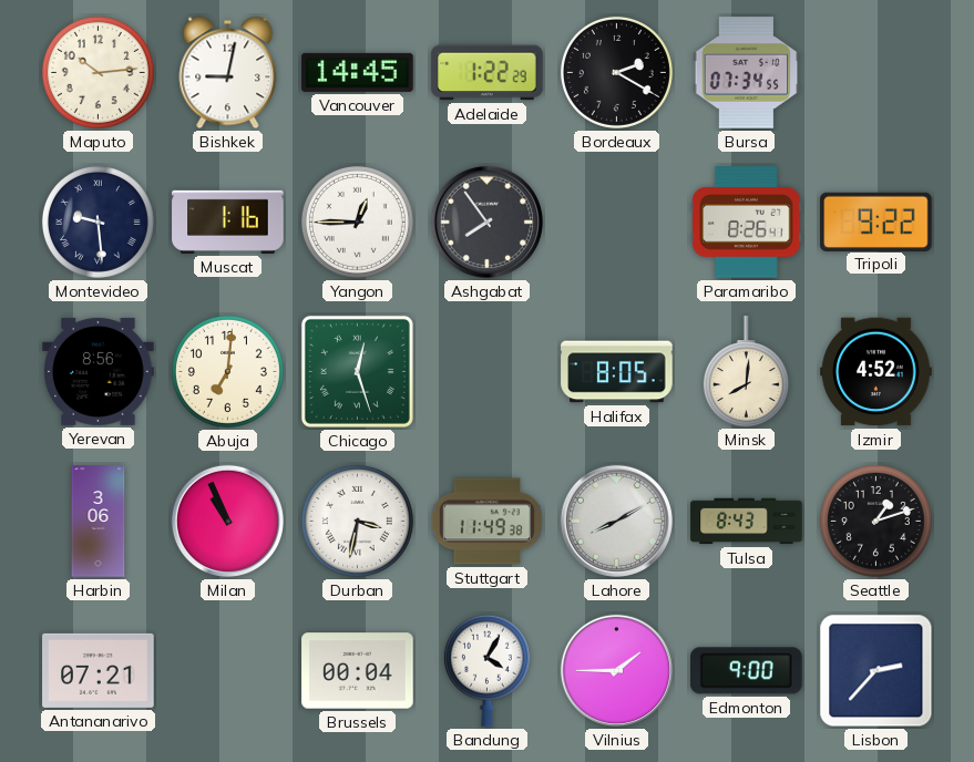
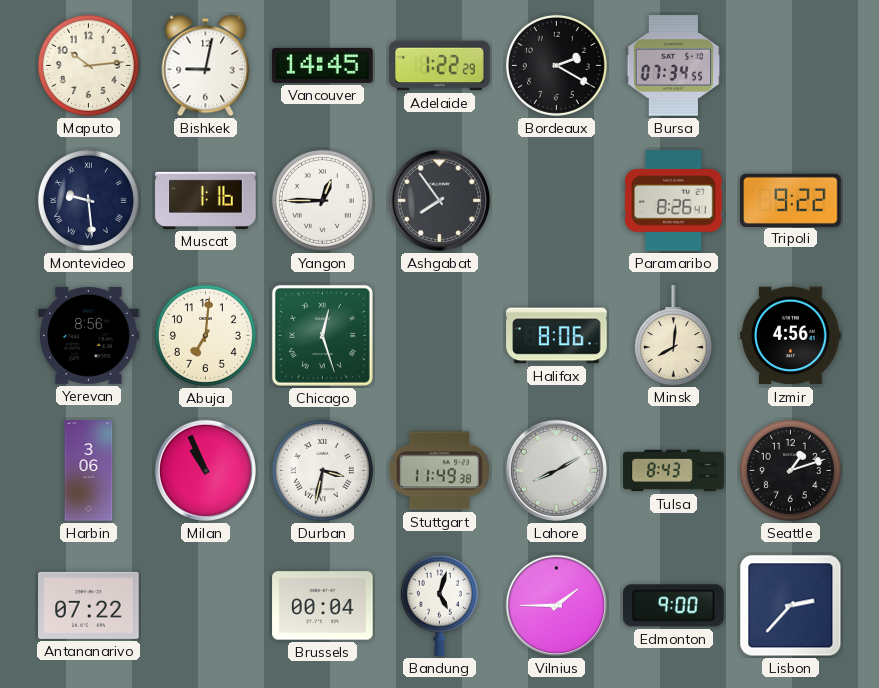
Halifax: 8:05 -> 8:06 (557, 336)
Izmir: 4:52 -> 4:56 (791, 336)
Antananarivo: 07:21 -> 07:22 (89, 605)
Bandung: 4:05 -> 5:03 (439, 605)
